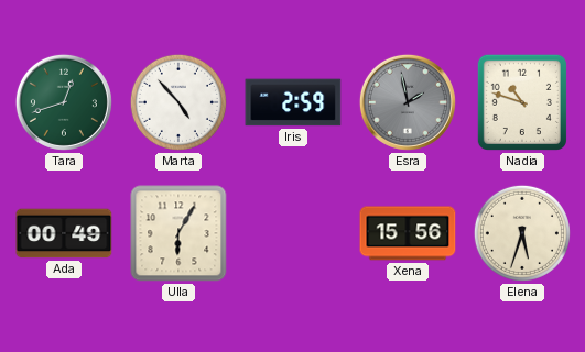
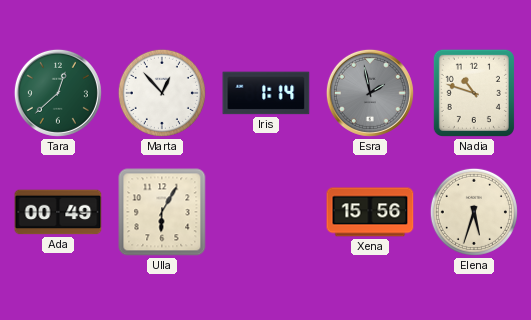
Tara: 12:42 -> 12:38 (58, 93)
Marta: 4:53 -> 12:53 (162, 93)
Iris: 2:59 -> 1:14 (266, 93)
